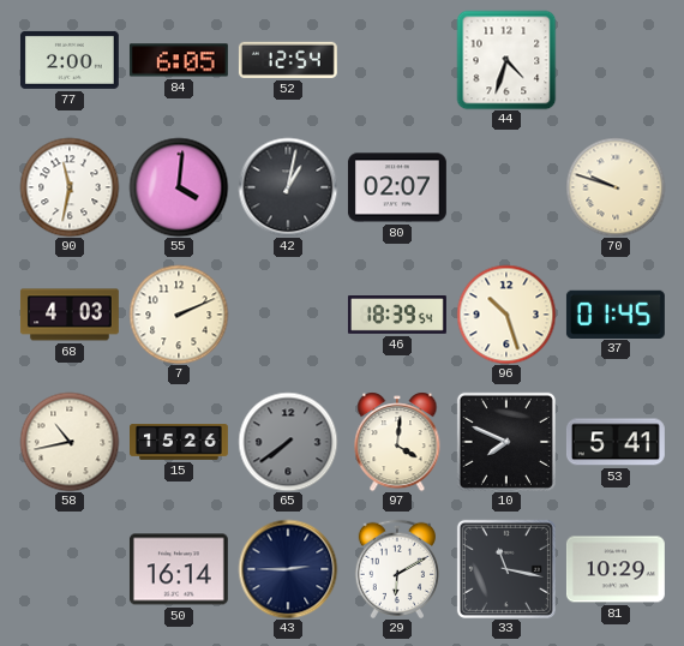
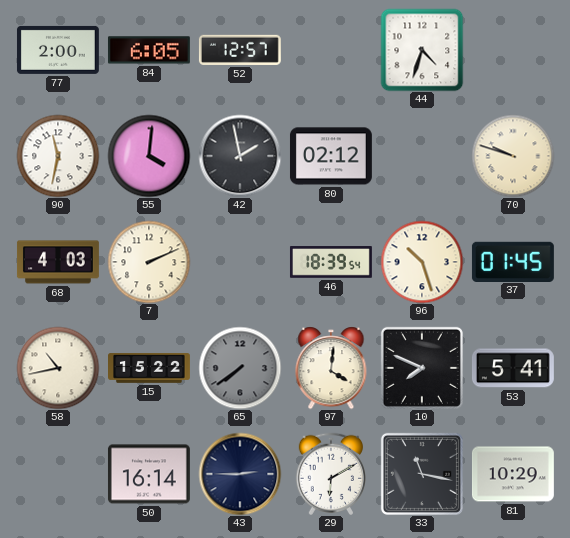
52: 12:54 -> 12:57 (240, 50)
42: 1:02 -> 1:58 (240, 156)
80: 02:07 -> 02:12 (331, 156)
15: 15:26 -> 15:22 (150, 368)
